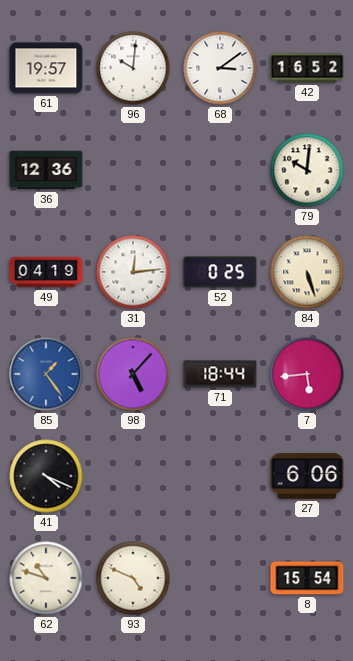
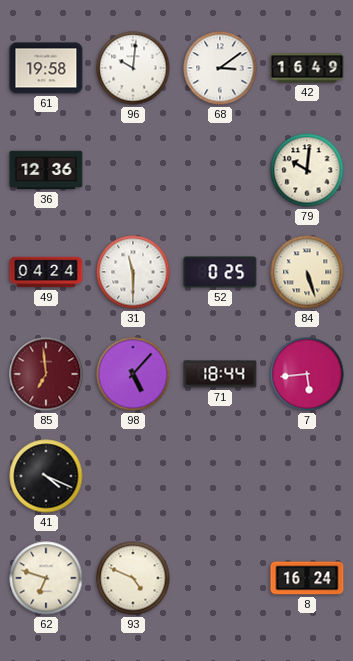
61: 19:57 -> 19:58 (46, 68)
42: 16:52 -> 16:49 (307, 68)
49: 04:19 -> 04:24 (46, 272)
31: 12:14 -> 11:30 (133, 272)
85: 1:24 -> 6:59 (46, 374)
85 dial: blue -> burgundy (46, 374)
27: 6:06 -> none (307, 476)
62: 10:48 -> 6:48 (46, 578)
8: 15:54 -> 16:24 (307, 578)
